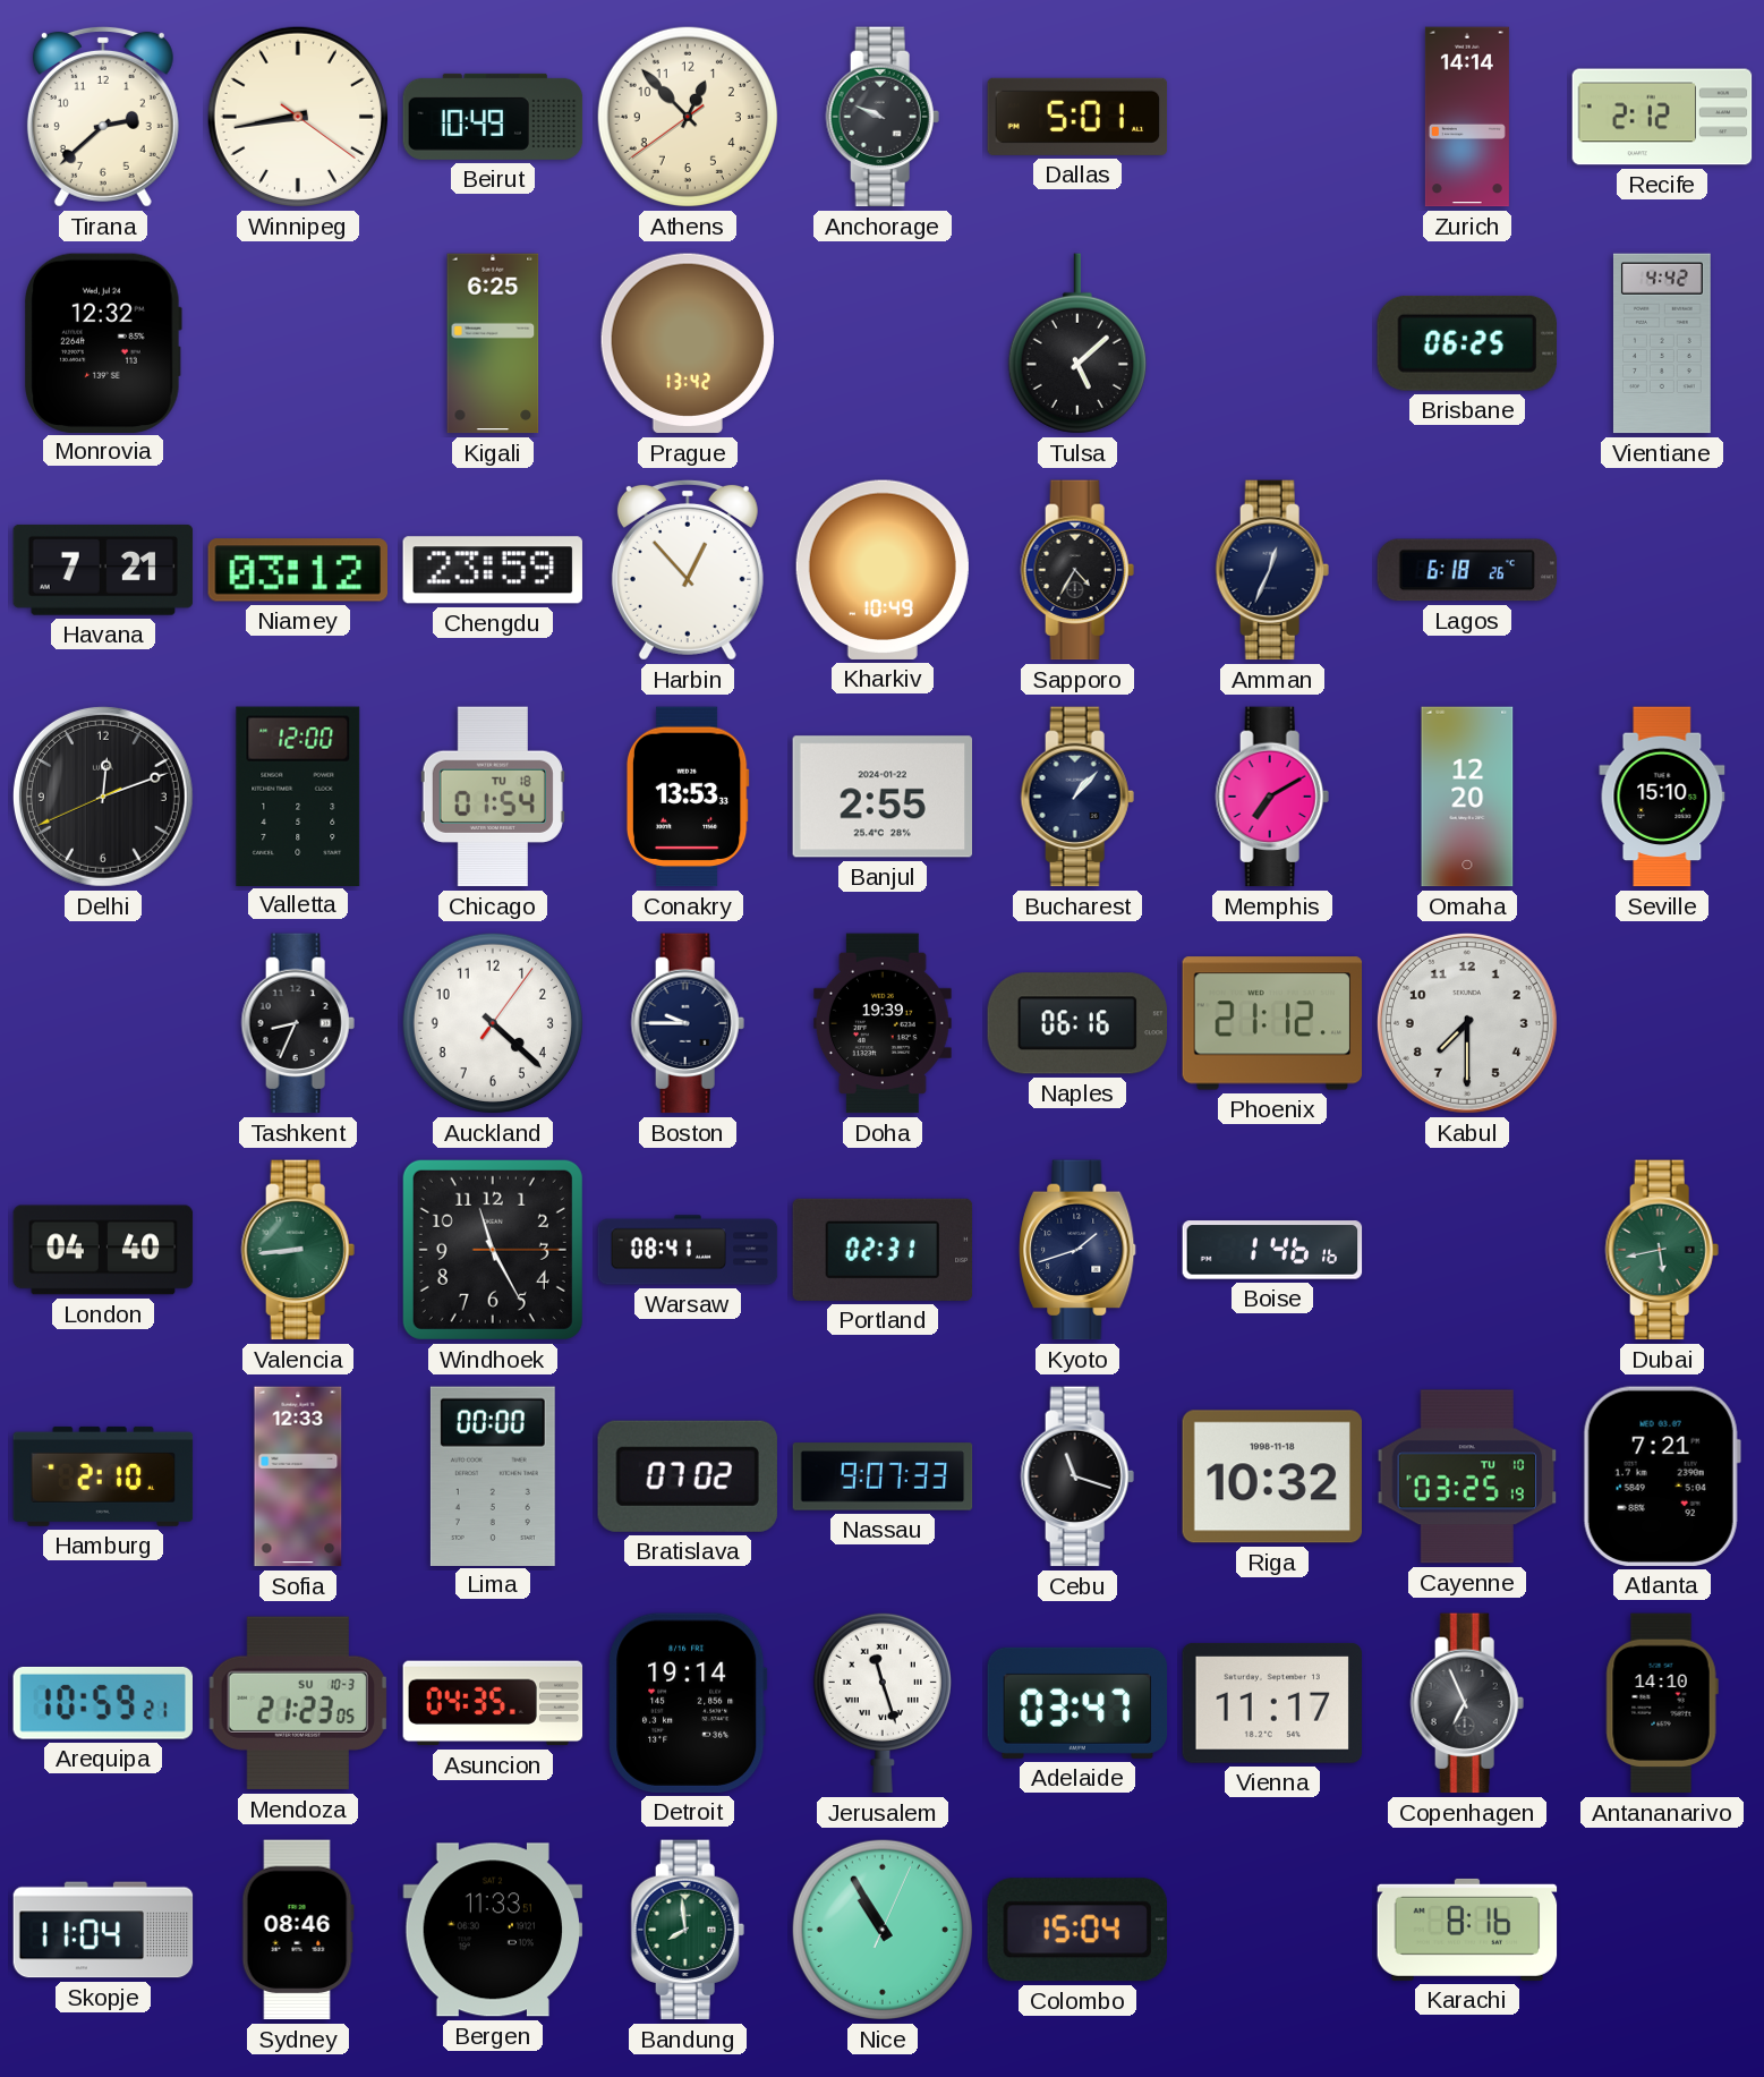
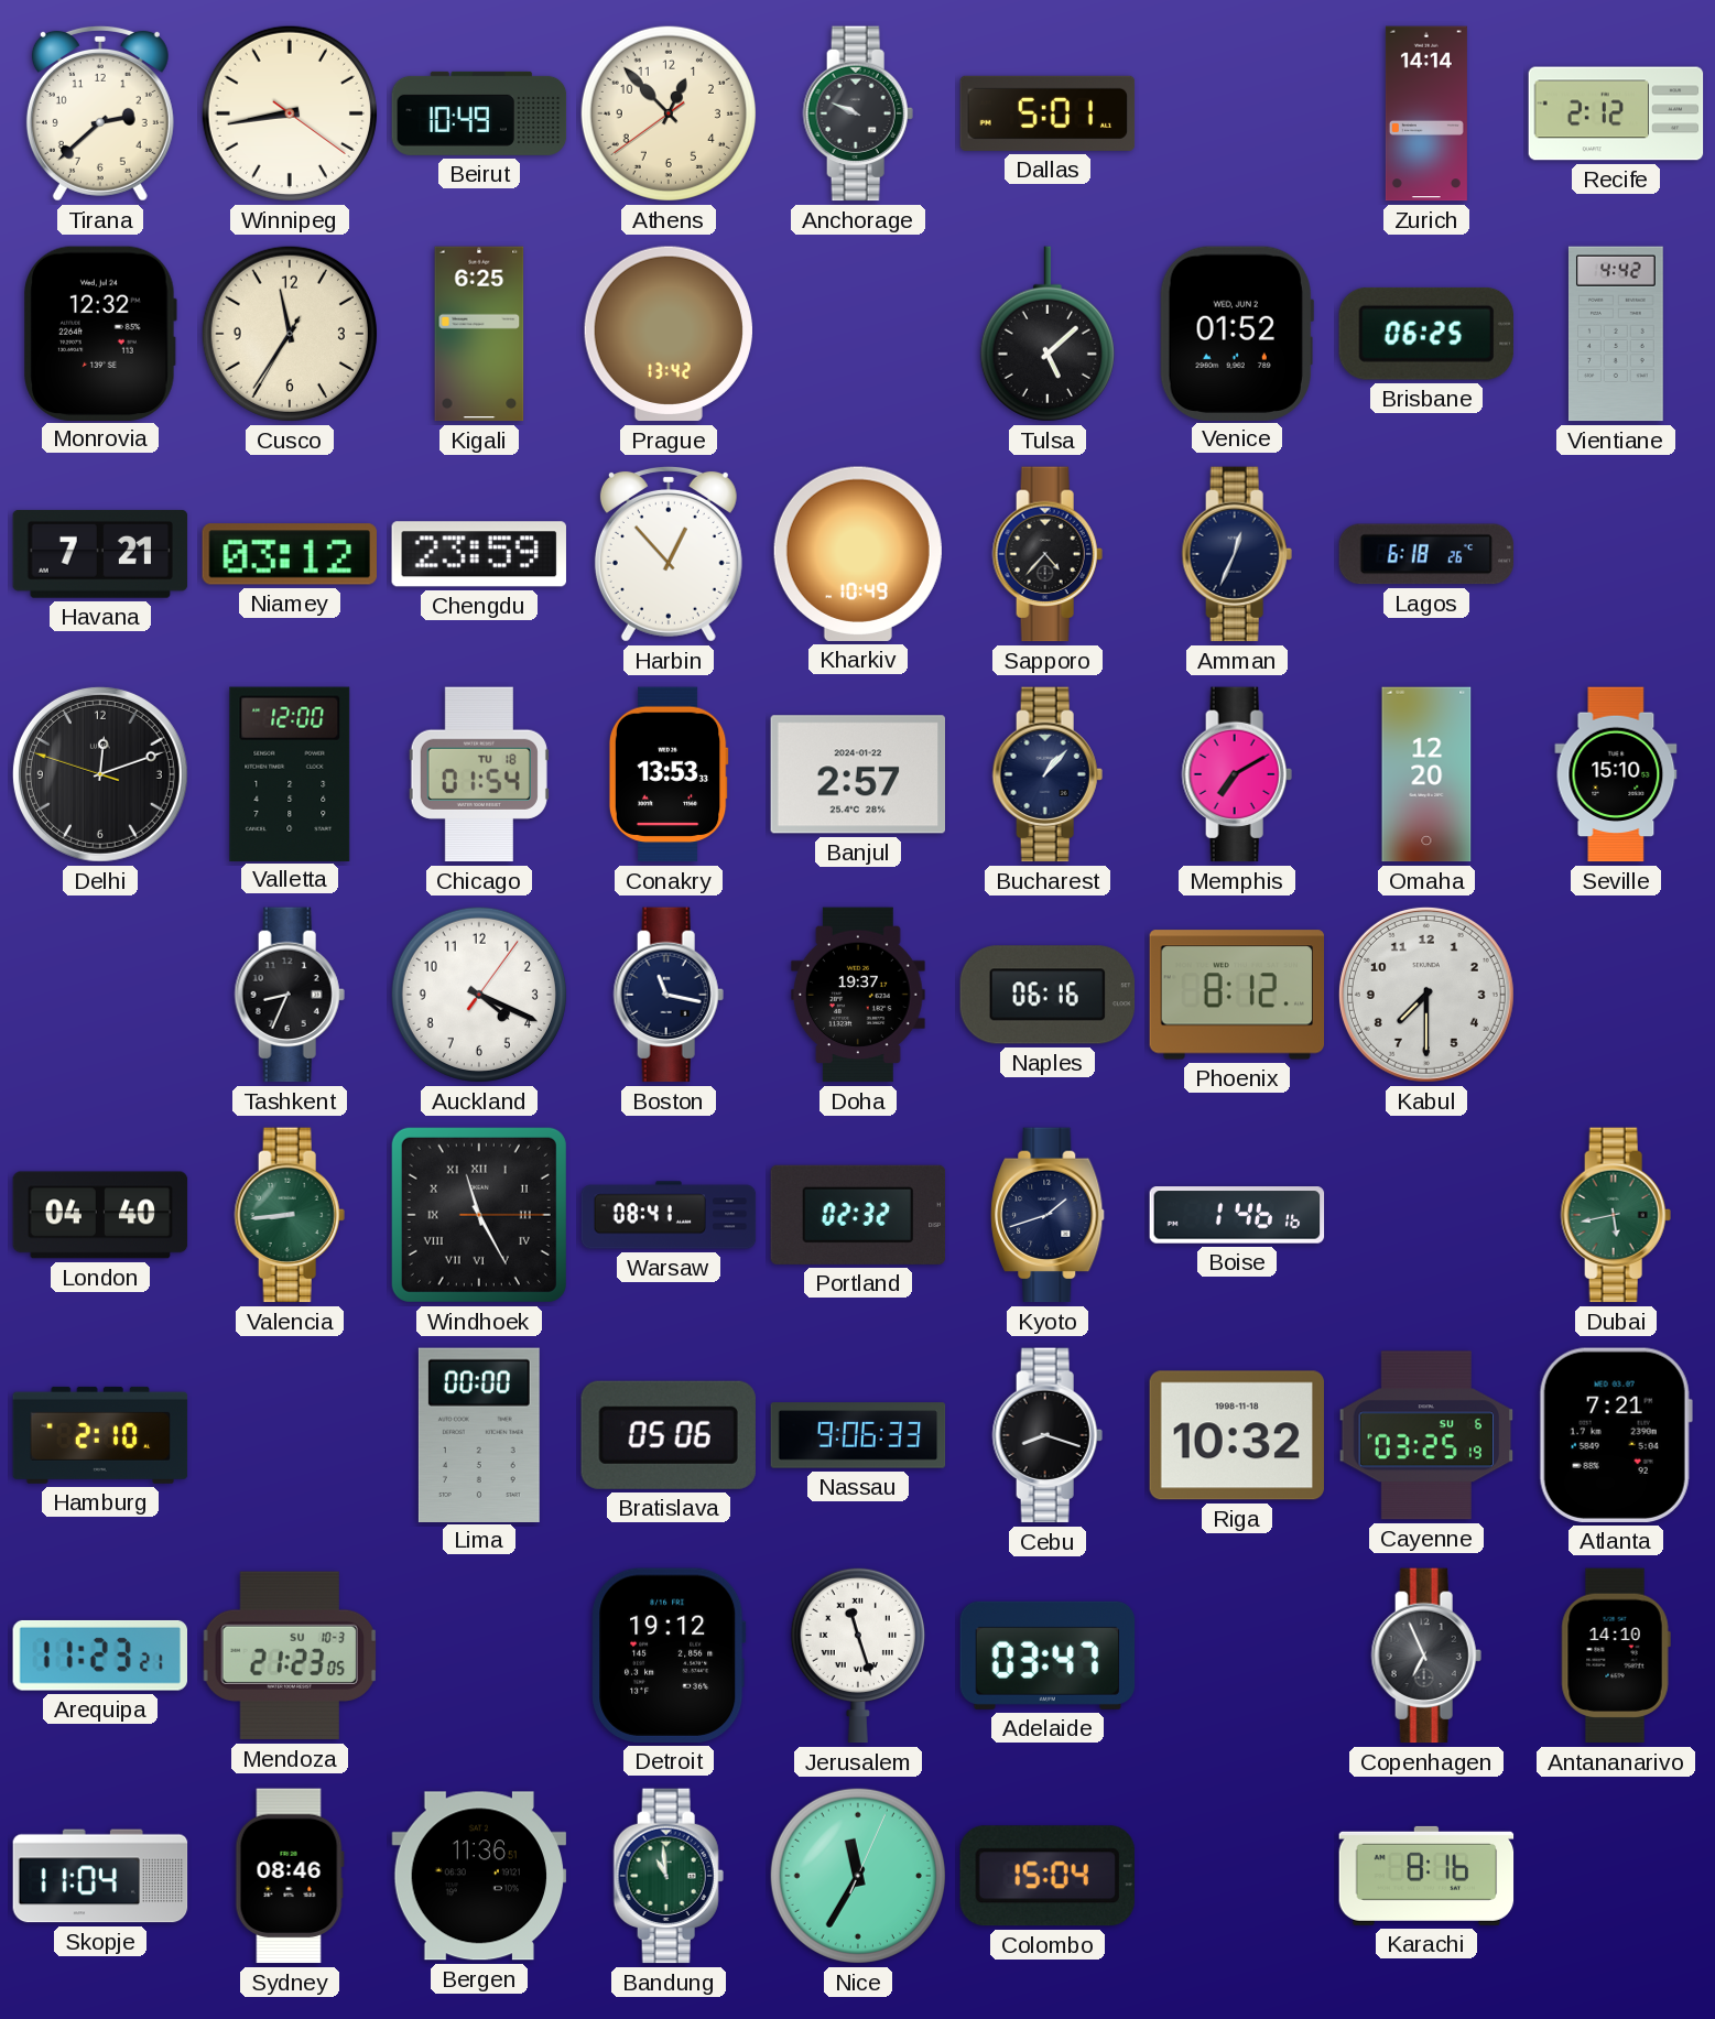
Cusco: none -> 11:35 (290, 334)
Venice: none -> 01:52 (1237, 333)
Sapporo: 4:35 -> 4:37 (1048, 554)
Delhi: 12:11:41 -> 12:11:48 (100, 774)
Banjul: 2:55 -> 2:57 (858, 774)
Auckland: 4:22 -> 4:19 (479, 995)
Boston: 9:45 -> 11:17 (669, 995)
Doha: 19:39 -> 19:37 (858, 995)
Phoenix: 21:12 -> 8:12 (1237, 995)
Windhoek numerals: Arabic -> Roman (479, 1215)
Portland: 02:31 -> 02:32 (858, 1215)
Sofia: 12:33 -> none (298, 1476)
Bratislava: 07:02 -> 05:06 (669, 1435)
Nassau: 9:07 -> 9:06 (858, 1435)
Cebu: 11:18 -> 8:18 (1048, 1435)
Cayenne date: TU 10 -> SU 6 (1426, 1435)
Arequipa: 10:59 -> 11:23 (99, 1656)
Asuncion: 04:35 -> none (493, 1703)
Detroit: 19:14 -> 19:12 (669, 1656)
Vienna: 11:17 -> none (1271, 1703)
Bergen: 11:33 -> 11:36 (479, 1876)
Bandung: 7:59 -> 10:59 (669, 1876)
Nice: 10:55 -> 11:35 (858, 1876)
